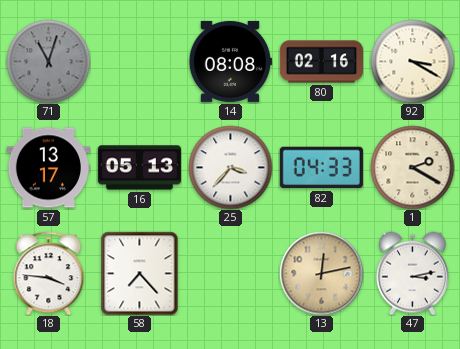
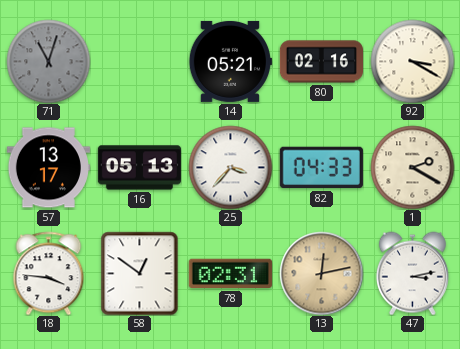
14: 08:08 -> 05:21 (230, 61)
58: 7:23 -> 12:51 (140, 273)
78: none -> 02:31 (230, 274)
